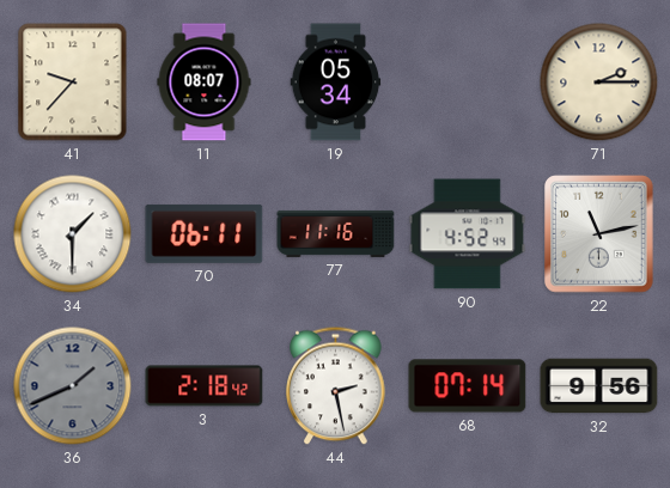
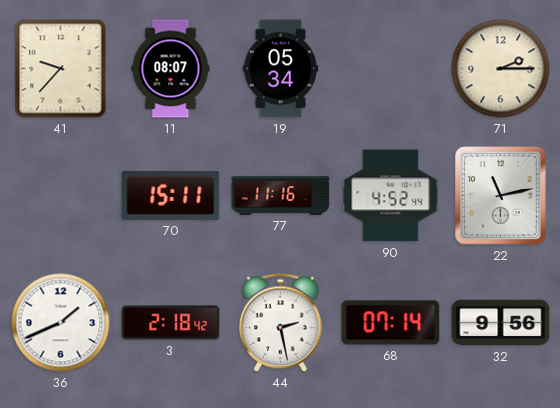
34: 1:30 -> none (73, 234)
70: 06:11 -> 15:11 (171, 195)
36 dial: grey -> white (61, 323)
